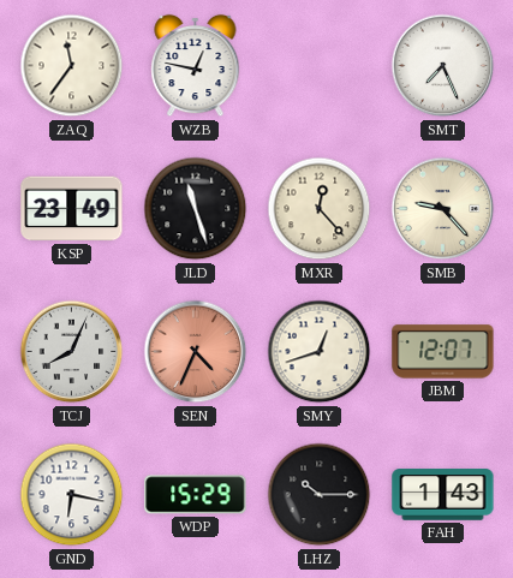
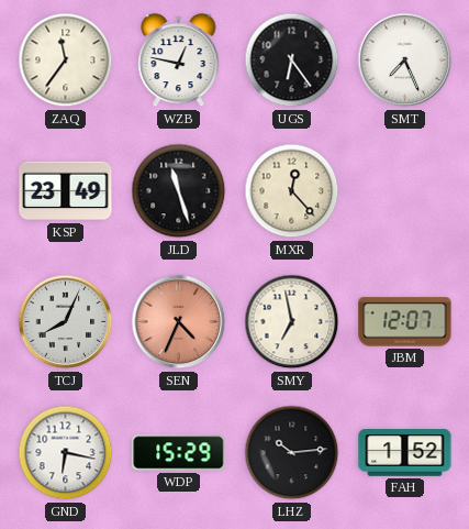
UGS: none -> 6:24 (292, 60)
SMB: 9:23 -> none (443, 209)
SMY: 12:42 -> 6:58 (292, 322)
LHZ: 10:15 -> 10:14 (292, 453)
FAH: 1:43 -> 1:52 (405, 453)
